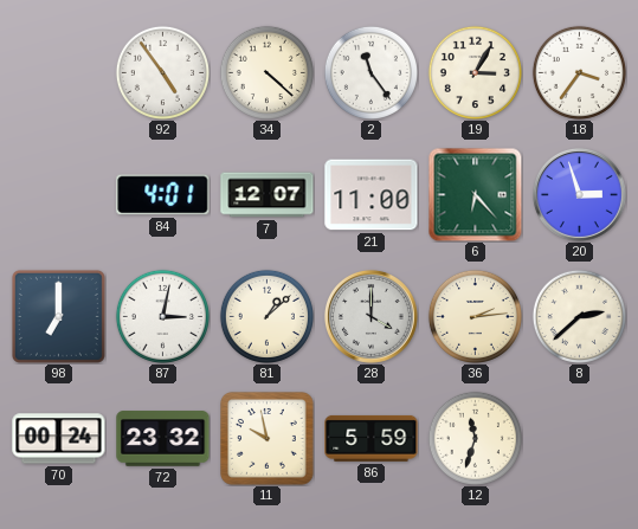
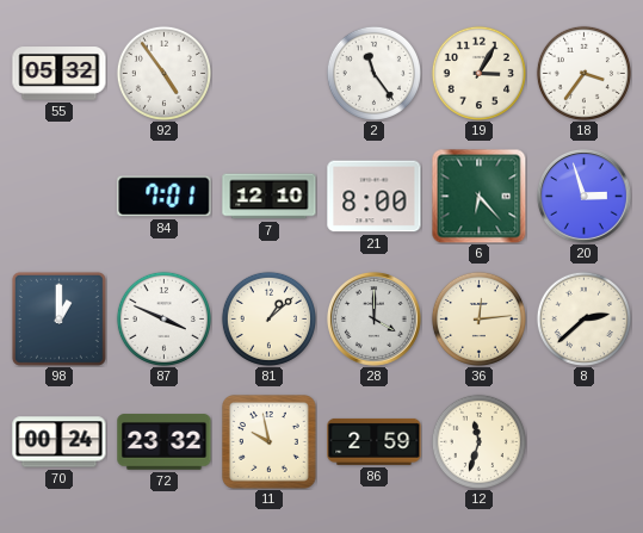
55: none -> 05:32 (60, 74)
34: 4:22 -> none (266, 72)
84: 4:01 -> 7:01 (165, 197)
7: 12:07 -> 12:10 (270, 197)
21: 11:00 -> 8:00 (375, 197)
98: 7:00 -> 1:00 (58, 318)
87: 3:02 -> 3:49 (163, 318)
36: 2:14 -> 12:14 (478, 318)
86: 5:59 -> 2:59 (375, 441)
